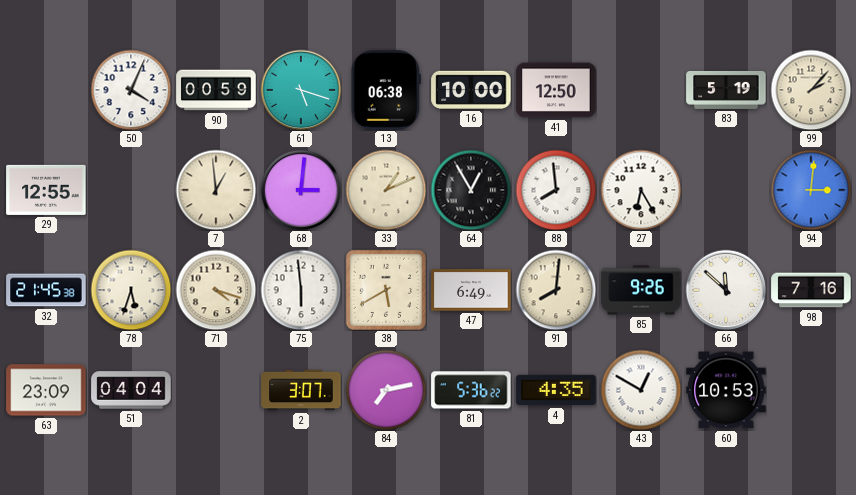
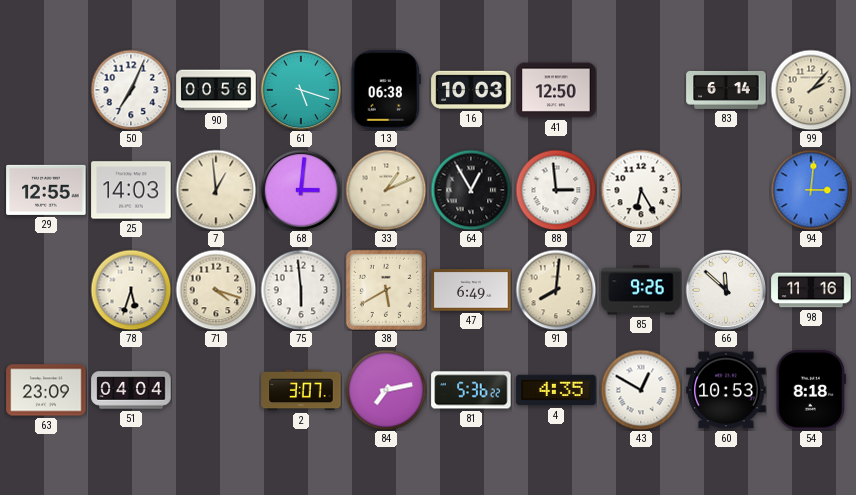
50: 4:04 -> 7:04 (131, 90)
90: 00:59 -> 00:56 (216, 90)
16: 10:00 -> 10:03 (471, 90)
83: 5:19 -> 6:14 (726, 90)
25: none -> 14:03 (131, 190)
88: 7:59 -> 2:59 (556, 190)
32: 21:45 -> none (46, 290)
98: 7:16 -> 11:16 (811, 290)
54: none -> 8:18 (811, 390)
